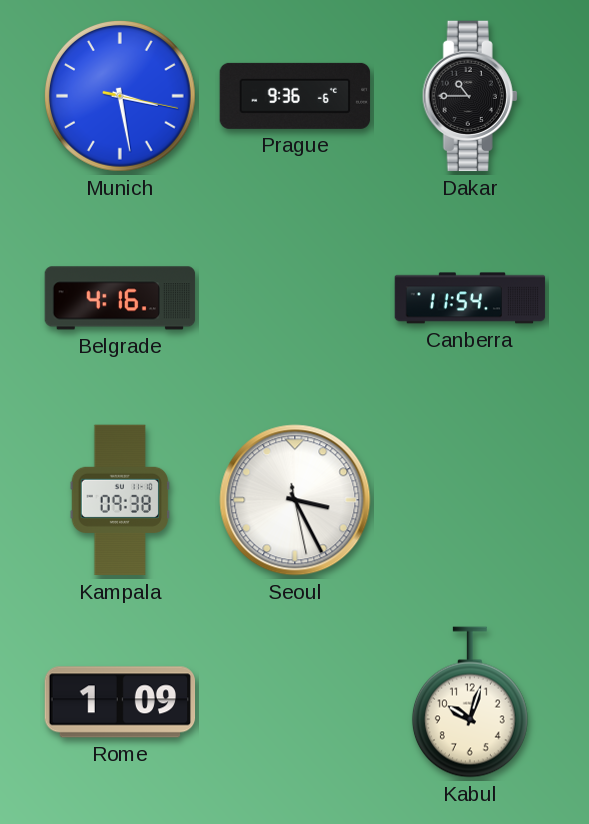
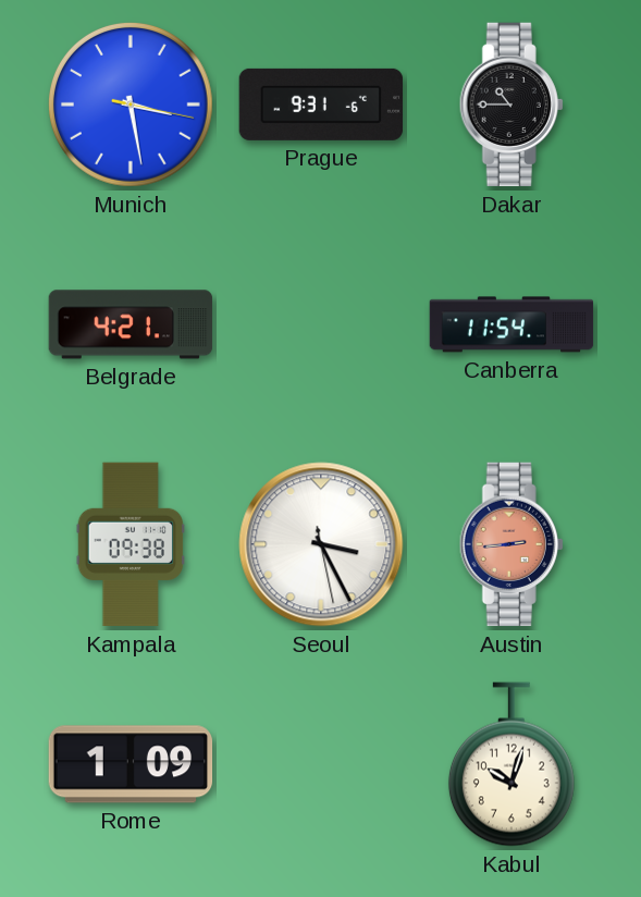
Prague: 9:36 -> 9:31 (321, 105)
Belgrade: 4:16 -> 4:21 (131, 324)
Austin: none -> 2:44 (511, 544)
